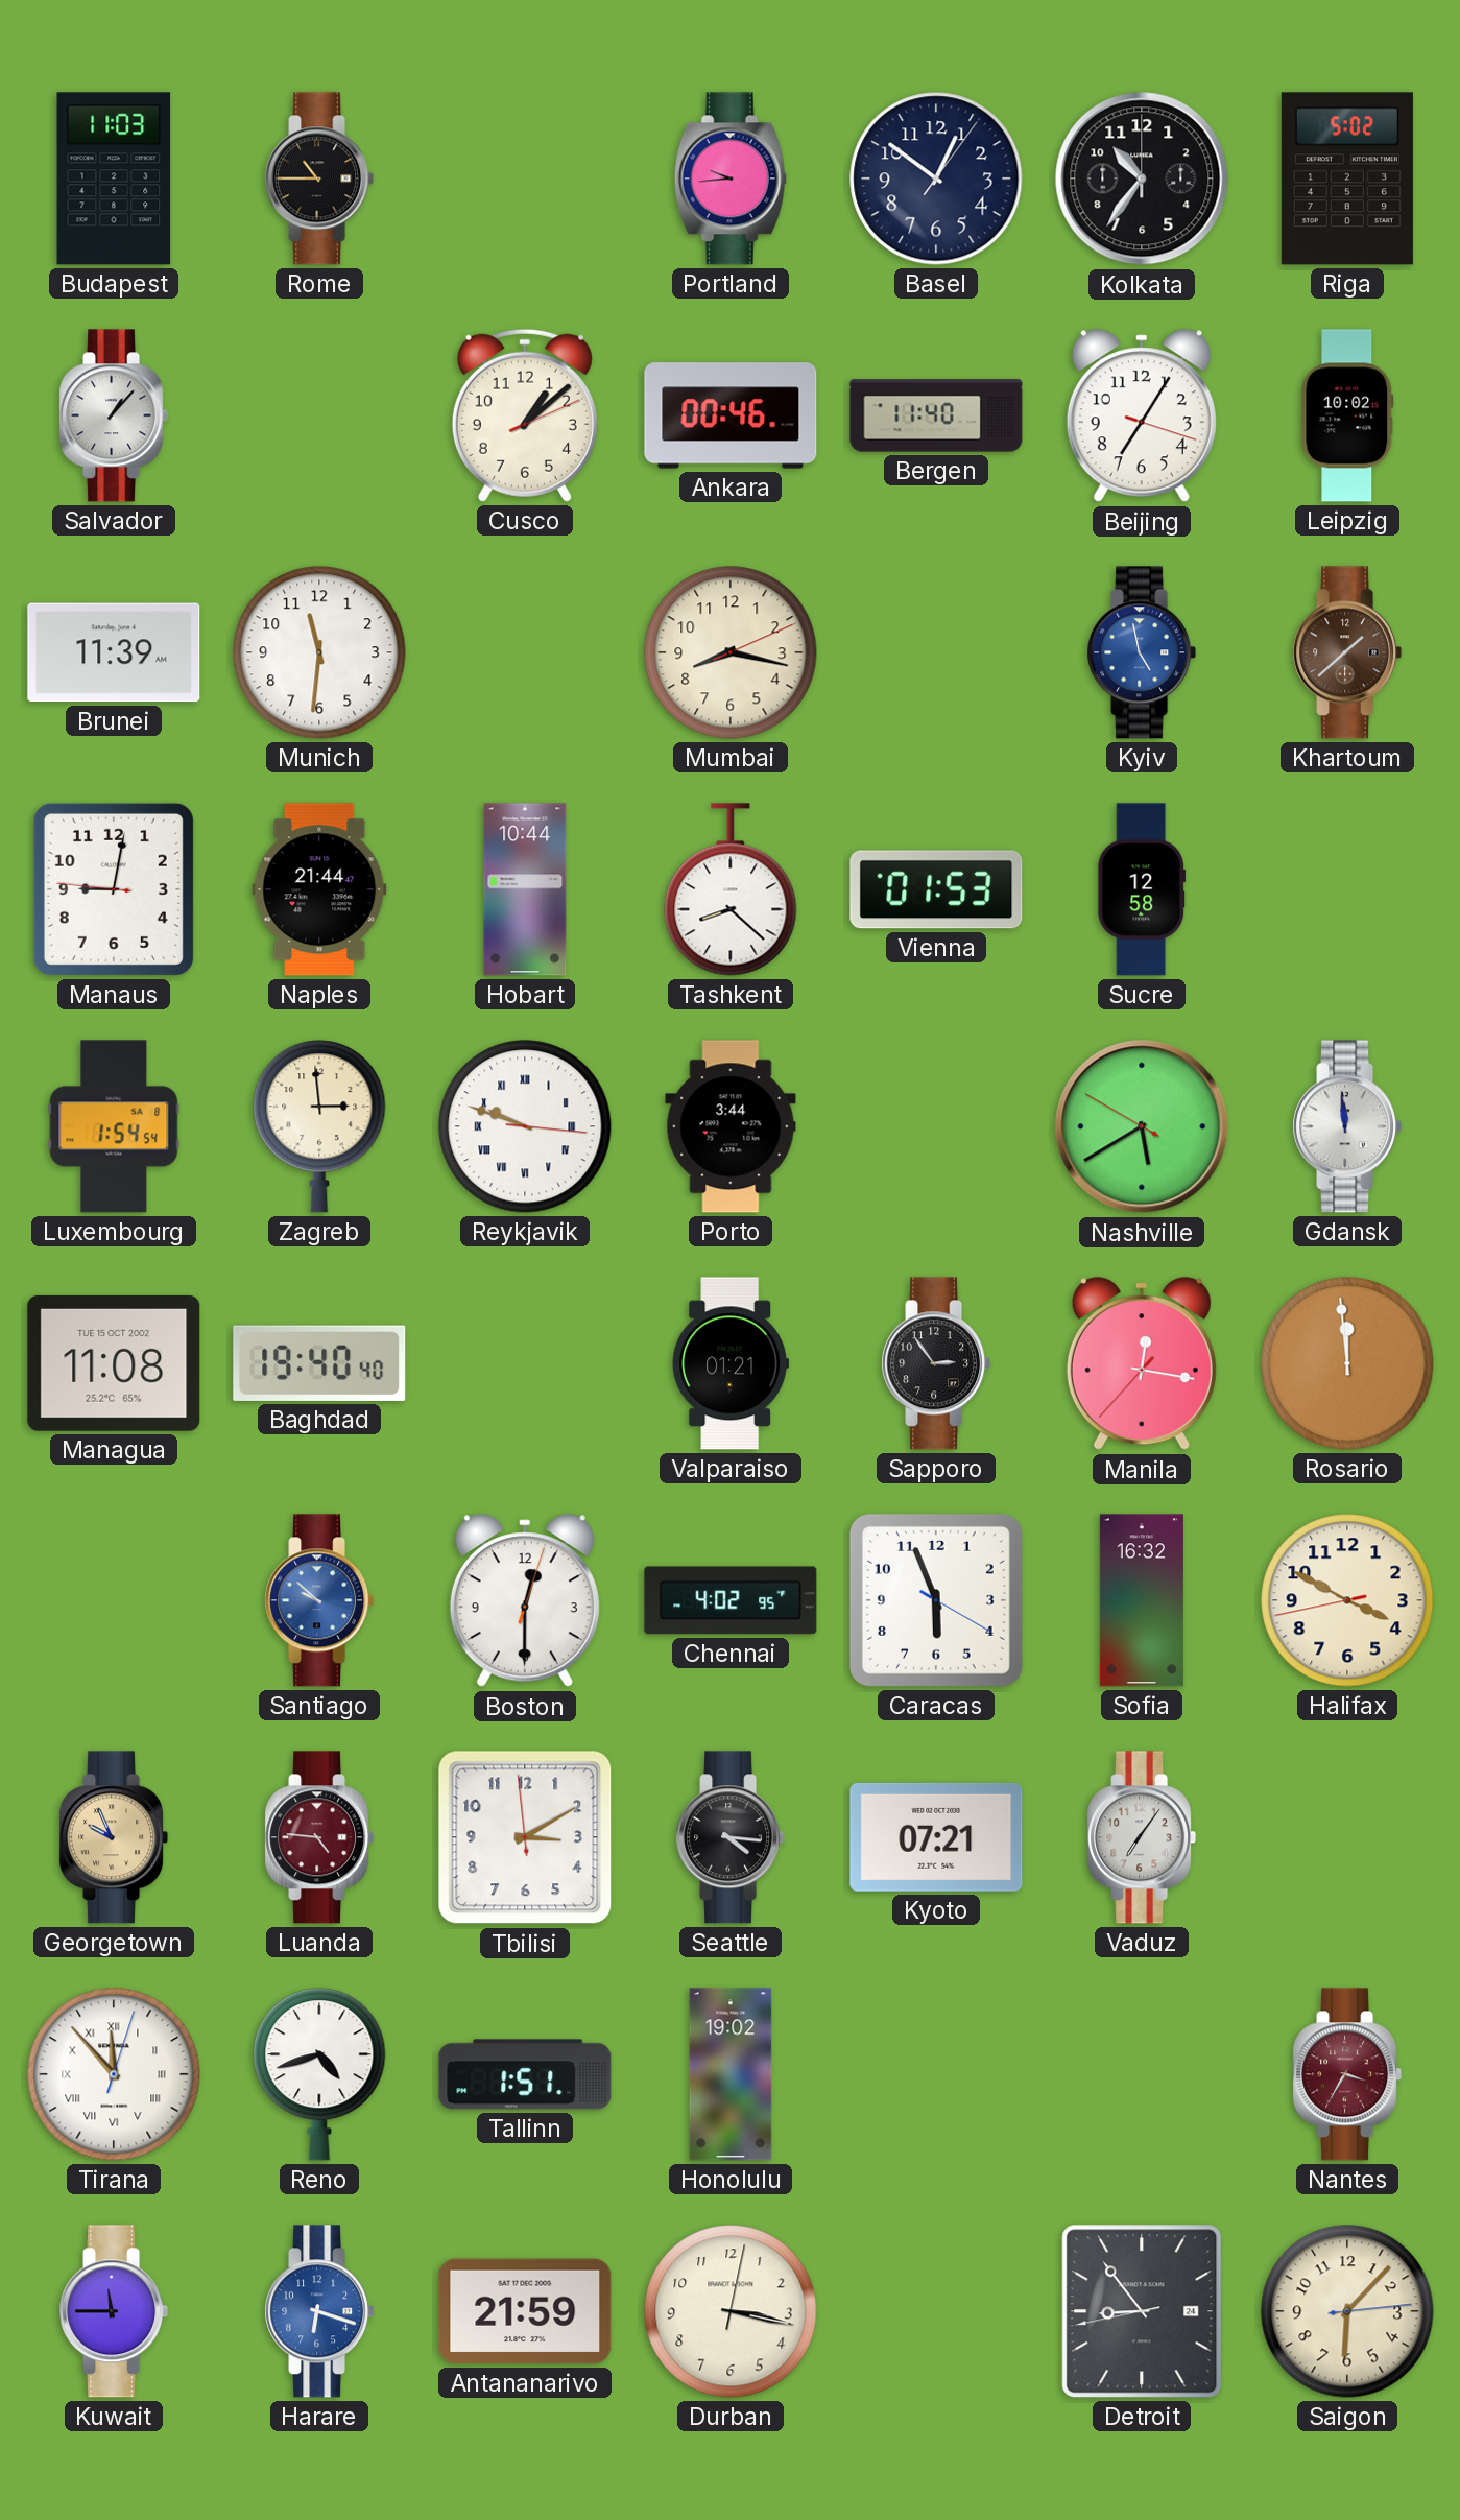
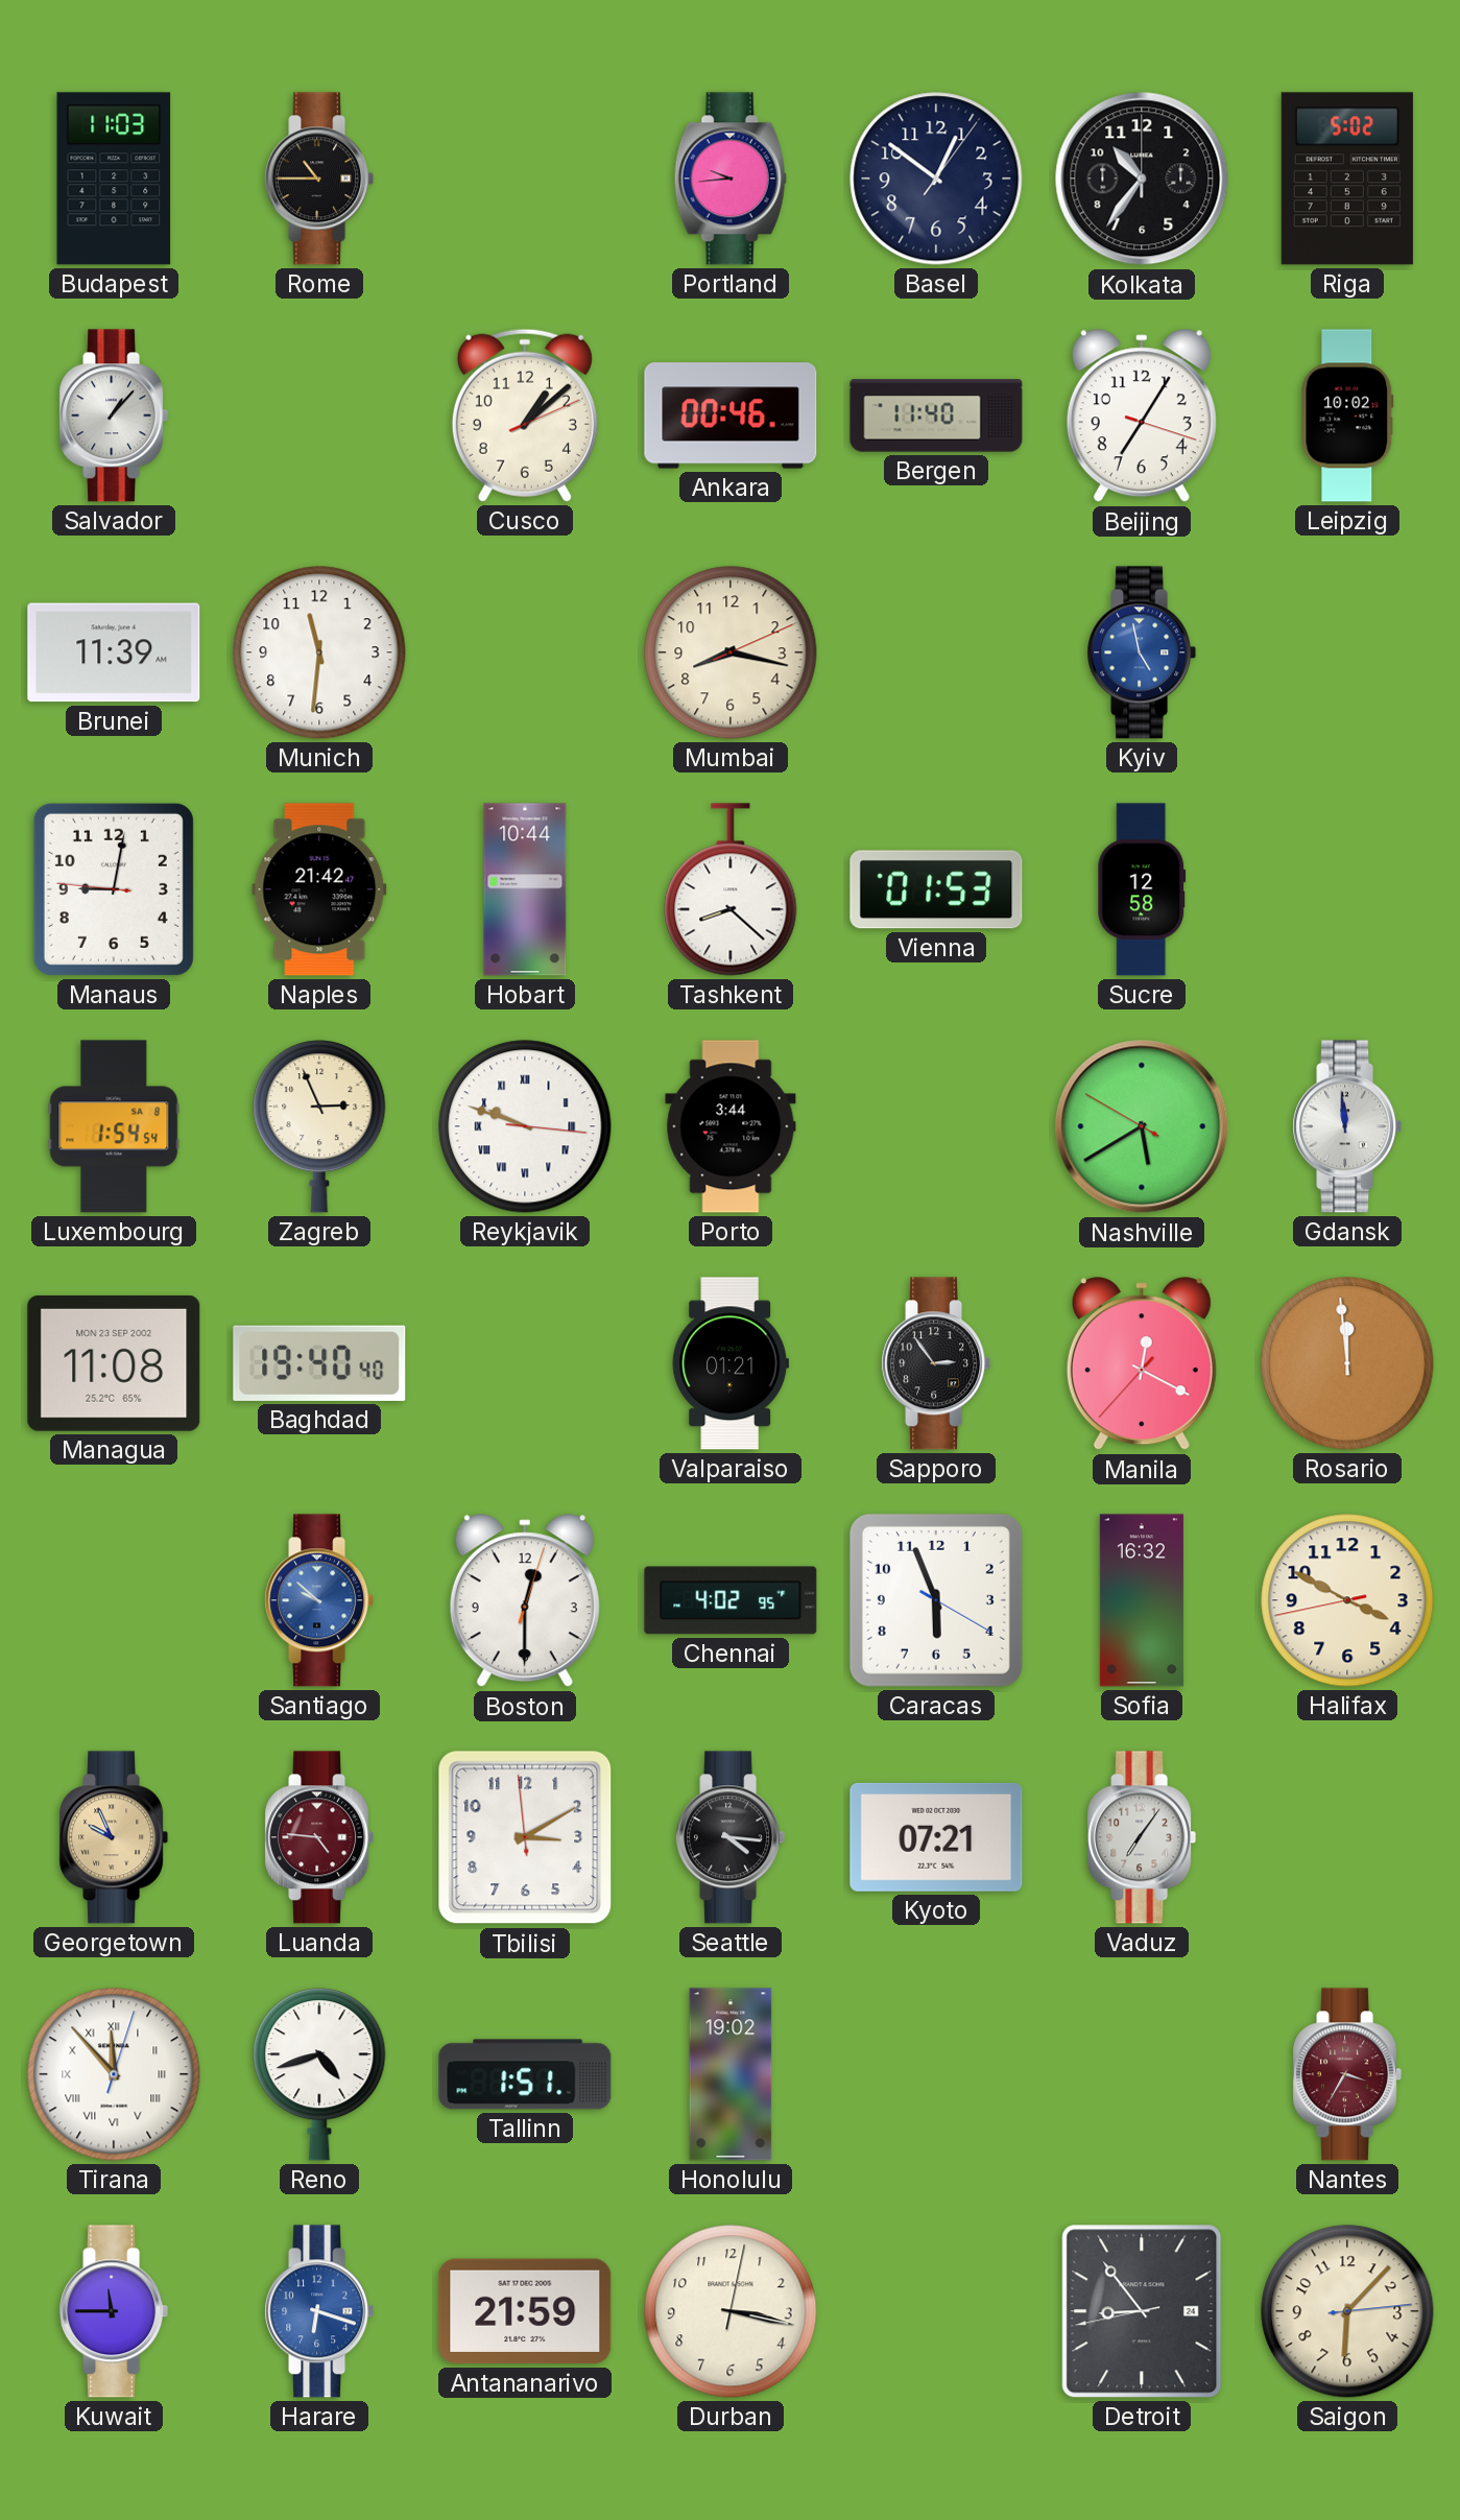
Khartoum: 1:38 -> none (1347, 652)
Naples: 21:44 -> 21:42 (319, 889)
Zagreb: 2:59 -> 2:56 (319, 1126)
Managua date: TUE 15 OCT 2002 -> MON 23 SEP 2002 (114, 1363)
Manila: 12:16 -> 12:19 (1142, 1364)
